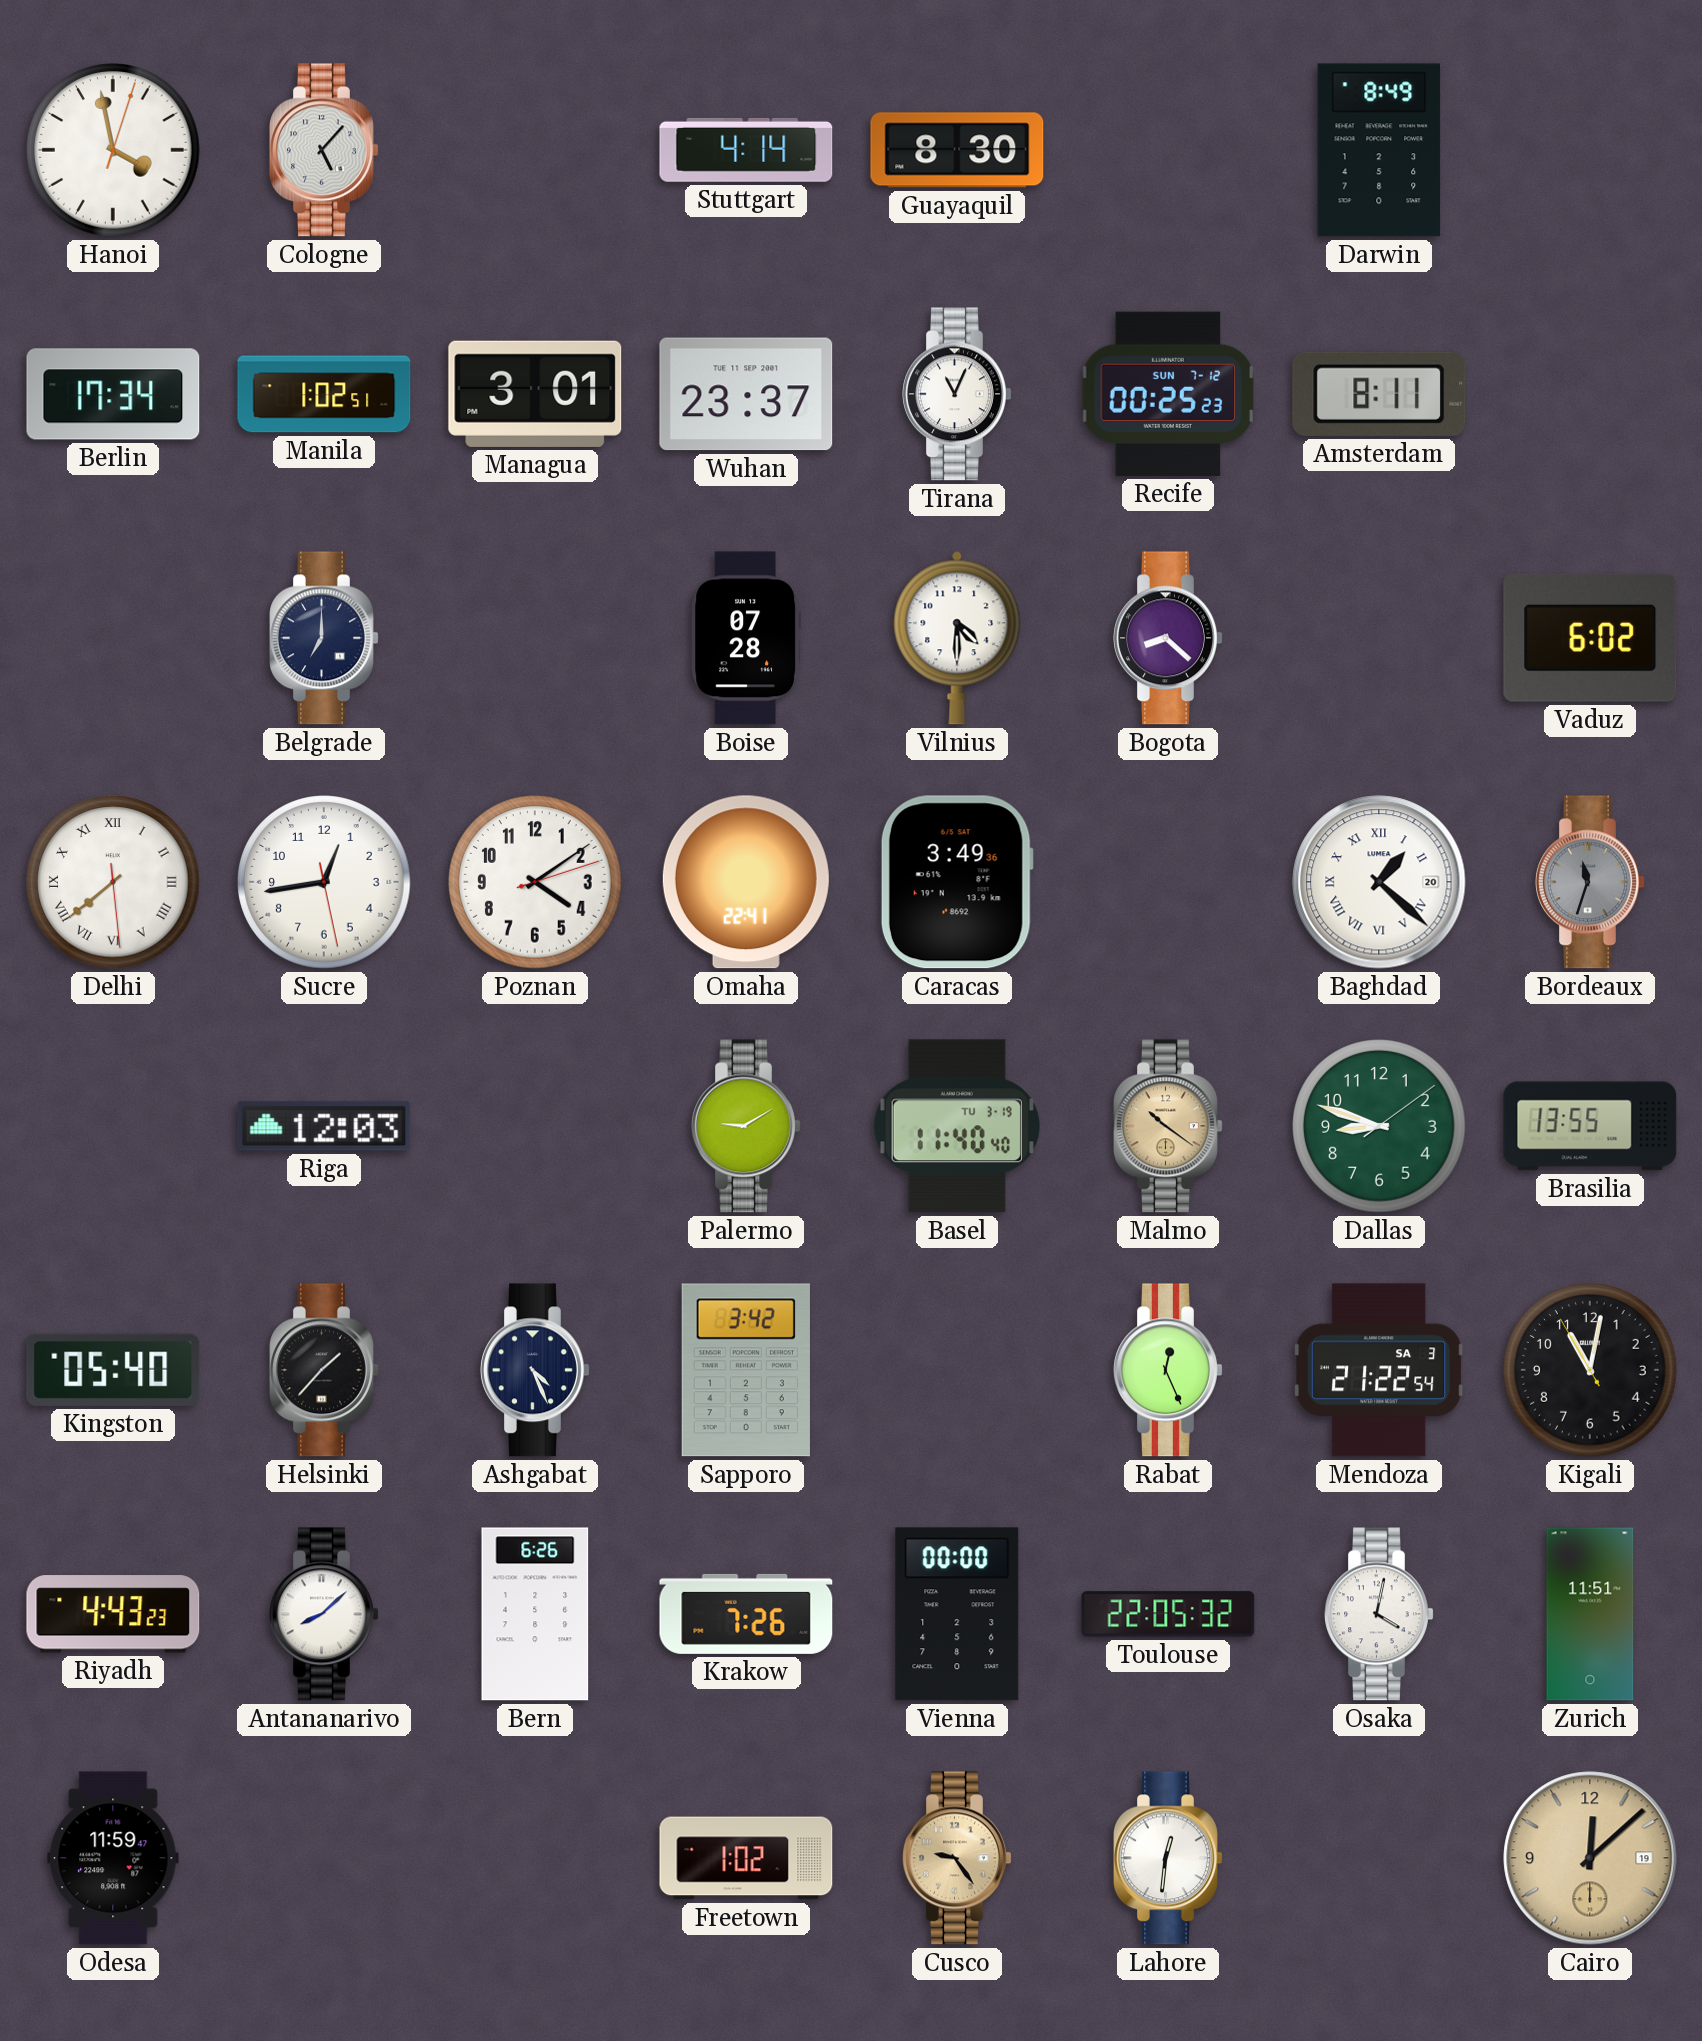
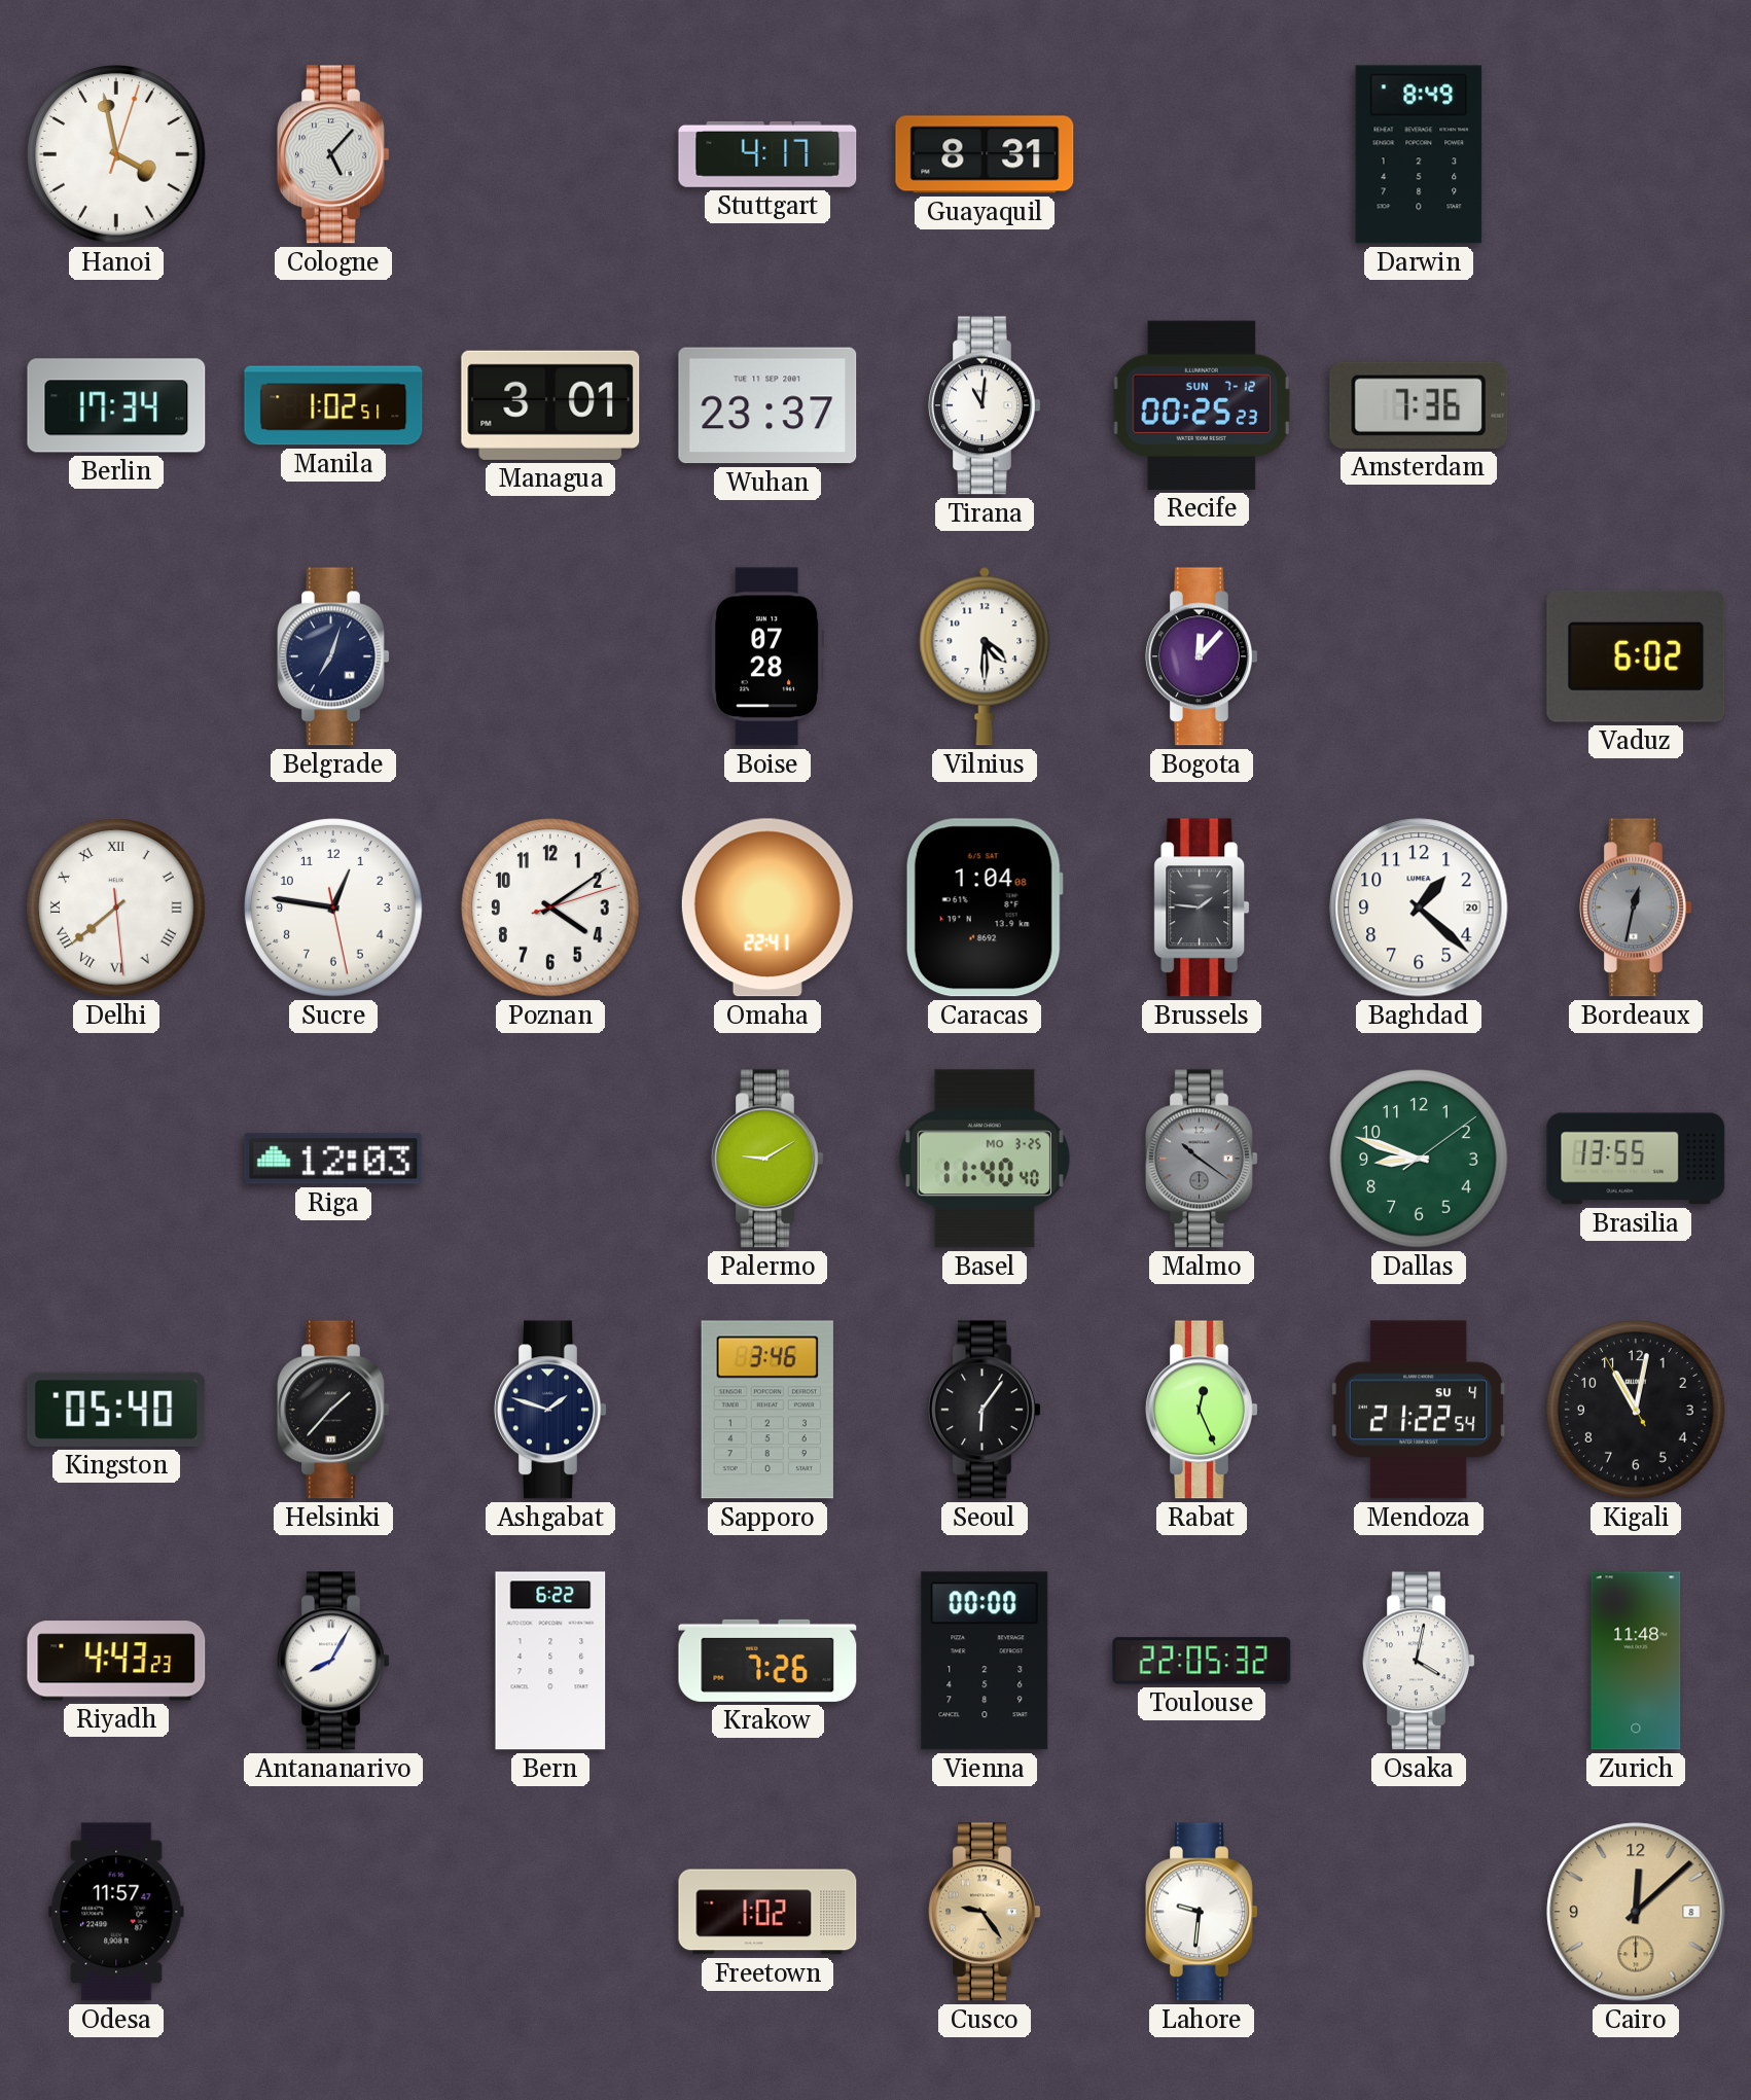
Stuttgart: 4:14 -> 4:17 (767, 154)
Guayaquil: 8:30 -> 8:31 (985, 154)
Tirana: 11:04 -> 11:01 (985, 405)
Amsterdam: 8:11 -> 7:36 (1419, 405)
Belgrade: 7:00 -> 7:03 (333, 656)
Bogota: 8:22 -> 12:07 (1202, 656)
Sucre: 12:43 -> 12:46 (333, 907)
Caracas: 3:49 -> 1:04 (985, 907)
Brussels: none -> 1:46 (1202, 907)
Baghdad numerals: Roman -> Arabic (1419, 907)
Bordeaux: 11:33 -> 12:32 (1636, 907)
Basel date: TU 3-19 -> MO 3-25 (985, 1159)
Malmo dial: champagne -> grey (1202, 1159)
Ashgabat: 4:26 -> 1:48 (550, 1410)
Sapporo: 3:42 -> 3:46 (767, 1410)
Seoul: none -> 6:06 (985, 1410)
Mendoza date: SA 3 -> SU 4 (1419, 1410)
Antananarivo: 8:08 -> 8:05 (333, 1661)
Bern: 6:26 -> 6:22 (550, 1661)
Zurich: 11:51 -> 11:48 (1636, 1661)
Odesa: 11:59 -> 11:57 (116, 1912)
Lahore: 12:31 -> 9:31 (1202, 1912)
Cairo date: 19 -> 8 (1636, 1912)
